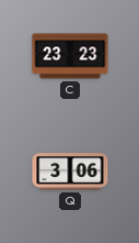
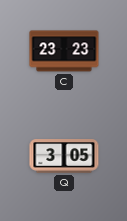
Q: 3:06 -> 3:05 (64, 156)
